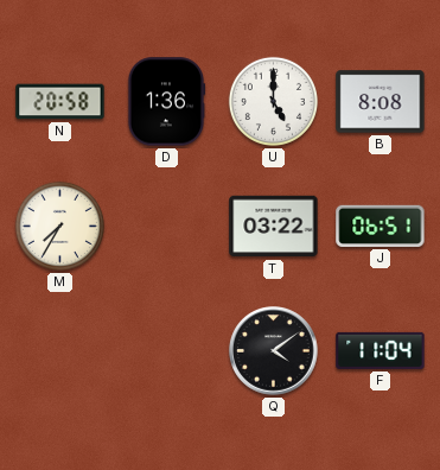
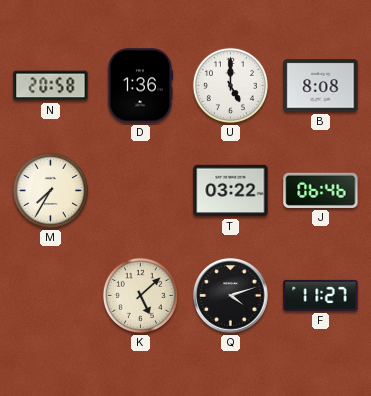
J: 06:51 -> 06:46 (321, 190)
K: none -> 5:08 (140, 295)
Q: 4:09 -> 4:12 (231, 296)
F: 11:04 -> 11:27 (321, 295)
